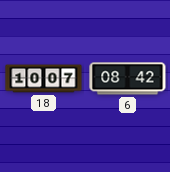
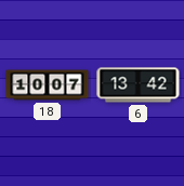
6: 08:42 -> 13:42 (139, 85)
